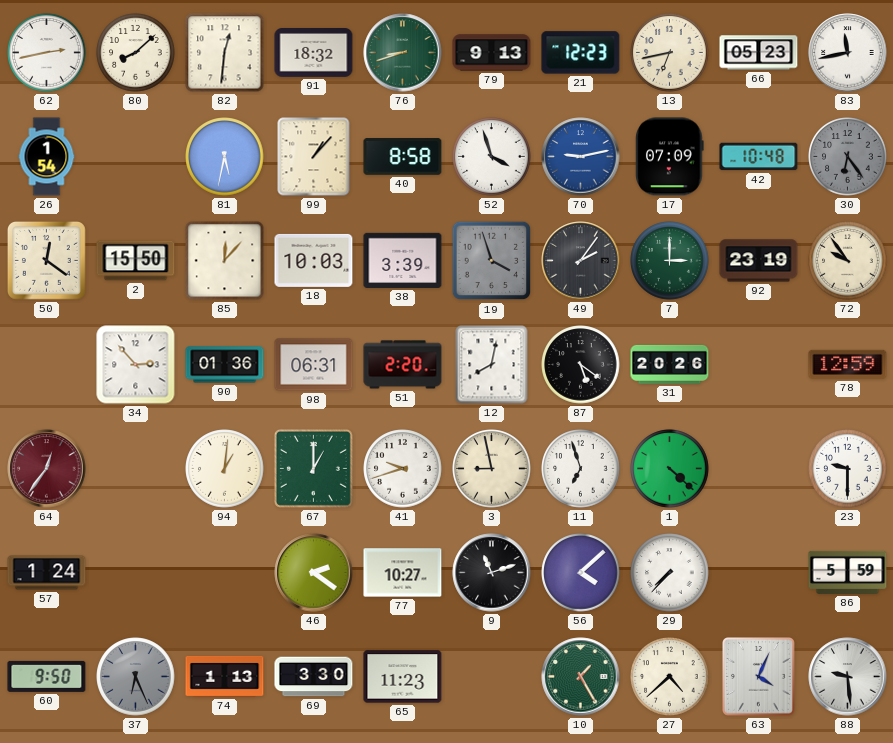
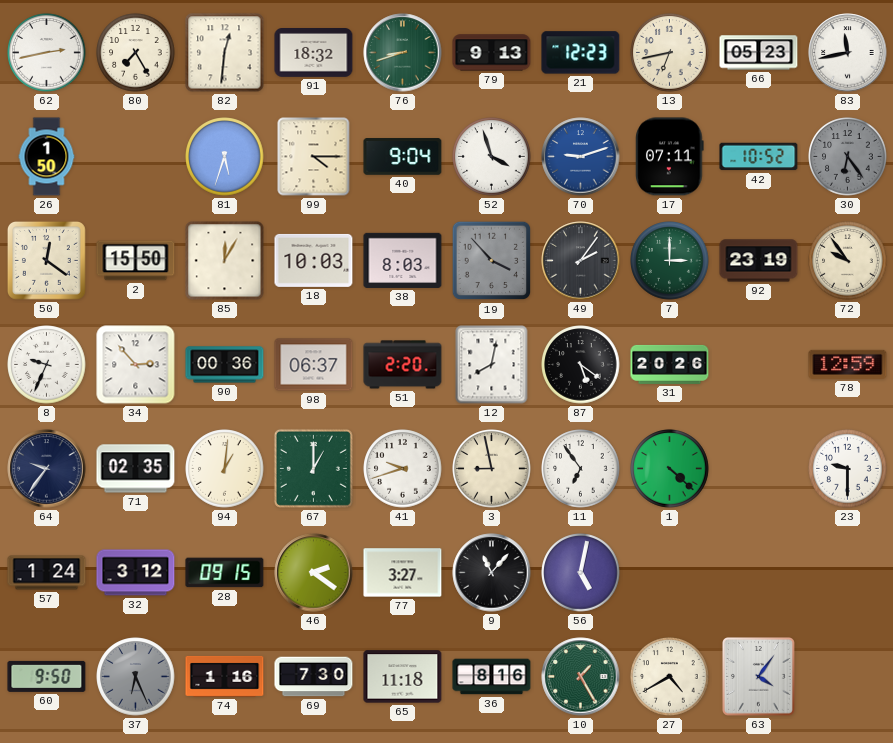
80: 8:08 -> 7:25 (136, 53)
26: 1:54 -> 1:50 (47, 157)
81: 5:32 -> 5:33 (225, 157)
99: 1:07 -> 4:15 (314, 157)
40: 8:58 -> 9:04 (403, 157)
70: 9:13 -> 9:12 (581, 157)
17: 07:09 -> 07:11 (670, 157)
42: 10:48 -> 10:52 (759, 157)
85: 12:07 -> 12:05 (225, 261)
38: 3:39 -> 8:03 (403, 260)
19: 3:57 -> 3:53 (492, 261)
8: none -> 9:34 (47, 365)
90: 01:36 -> 00:36 (225, 365)
98: 06:31 -> 06:37 (314, 365)
64: 12:36 -> 9:36 (47, 469)
64 dial: burgundy -> navy (47, 469)
71: none -> 02:35 (136, 469)
11: 6:57 -> 6:54 (581, 469)
32: none -> 3:12 (136, 573)
28: none -> 09:15 (225, 573)
77: 10:27 -> 3:27 (403, 573)
9: 11:12 -> 11:07 (492, 573)
56: 4:08 -> 5:02 (581, 573)
29: 7:37 -> none (670, 573)
86: 5:59 -> none (848, 572)
74: 1:13 -> 1:16 (225, 676)
69: 3:30 -> 7:30 (314, 677)
65: 11:23 -> 11:18 (403, 677)
36: none -> 8:16 (492, 677)
27: 4:38 -> 4:40 (670, 677)
63: 4:04 -> 4:06 (759, 677)
88: 9:29 -> none (848, 677)
